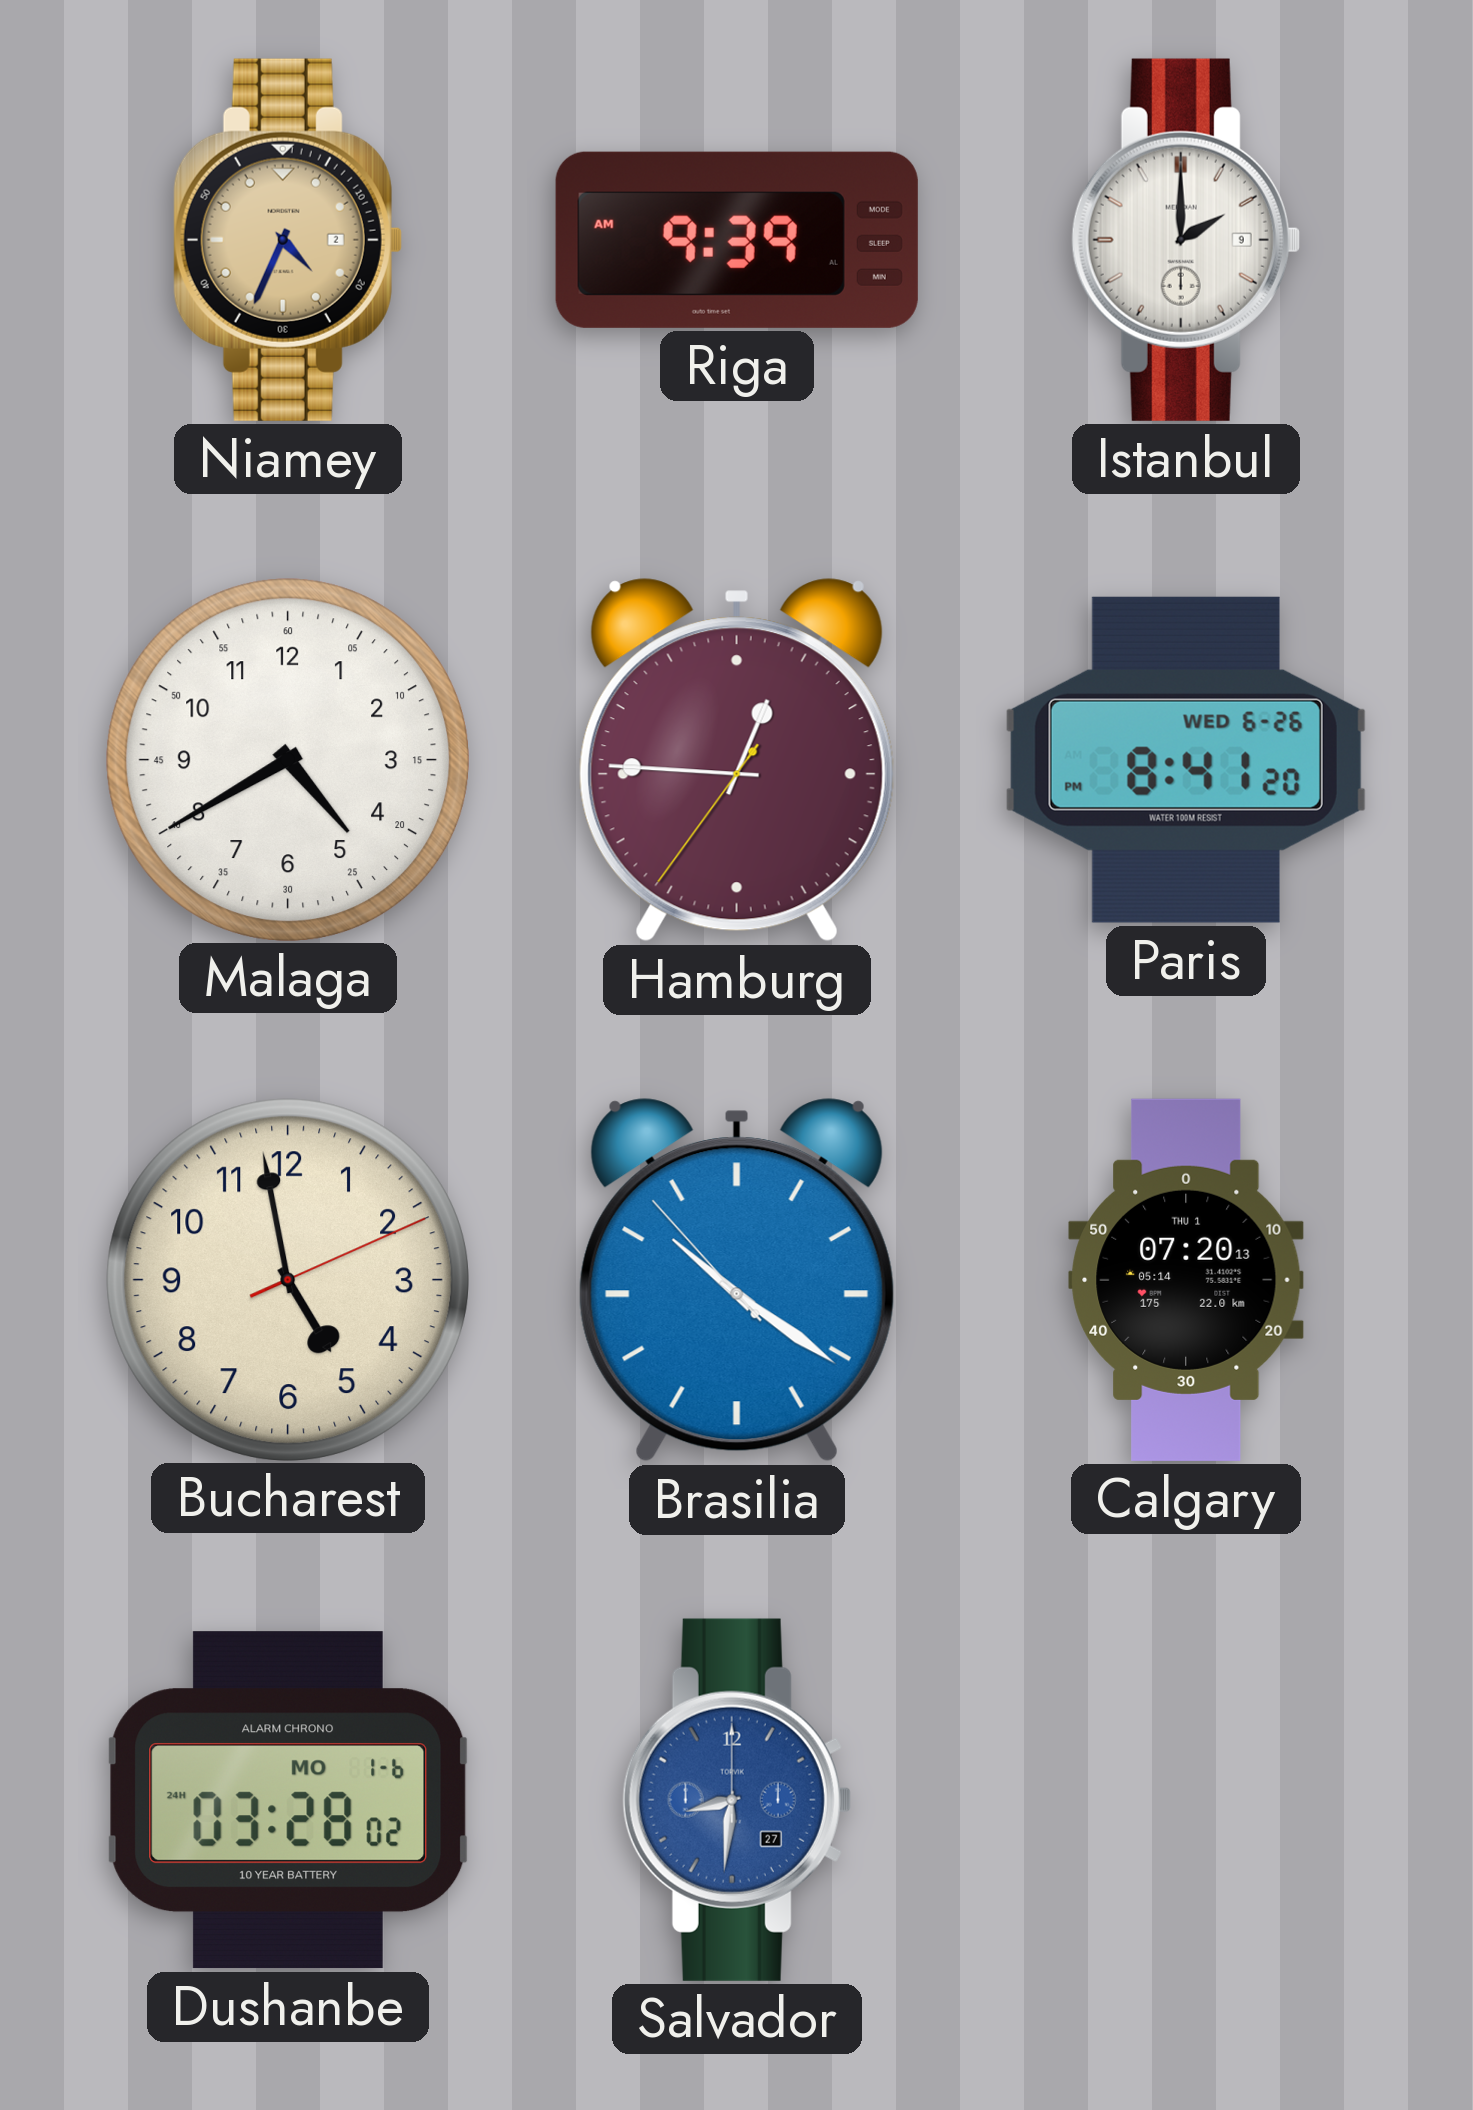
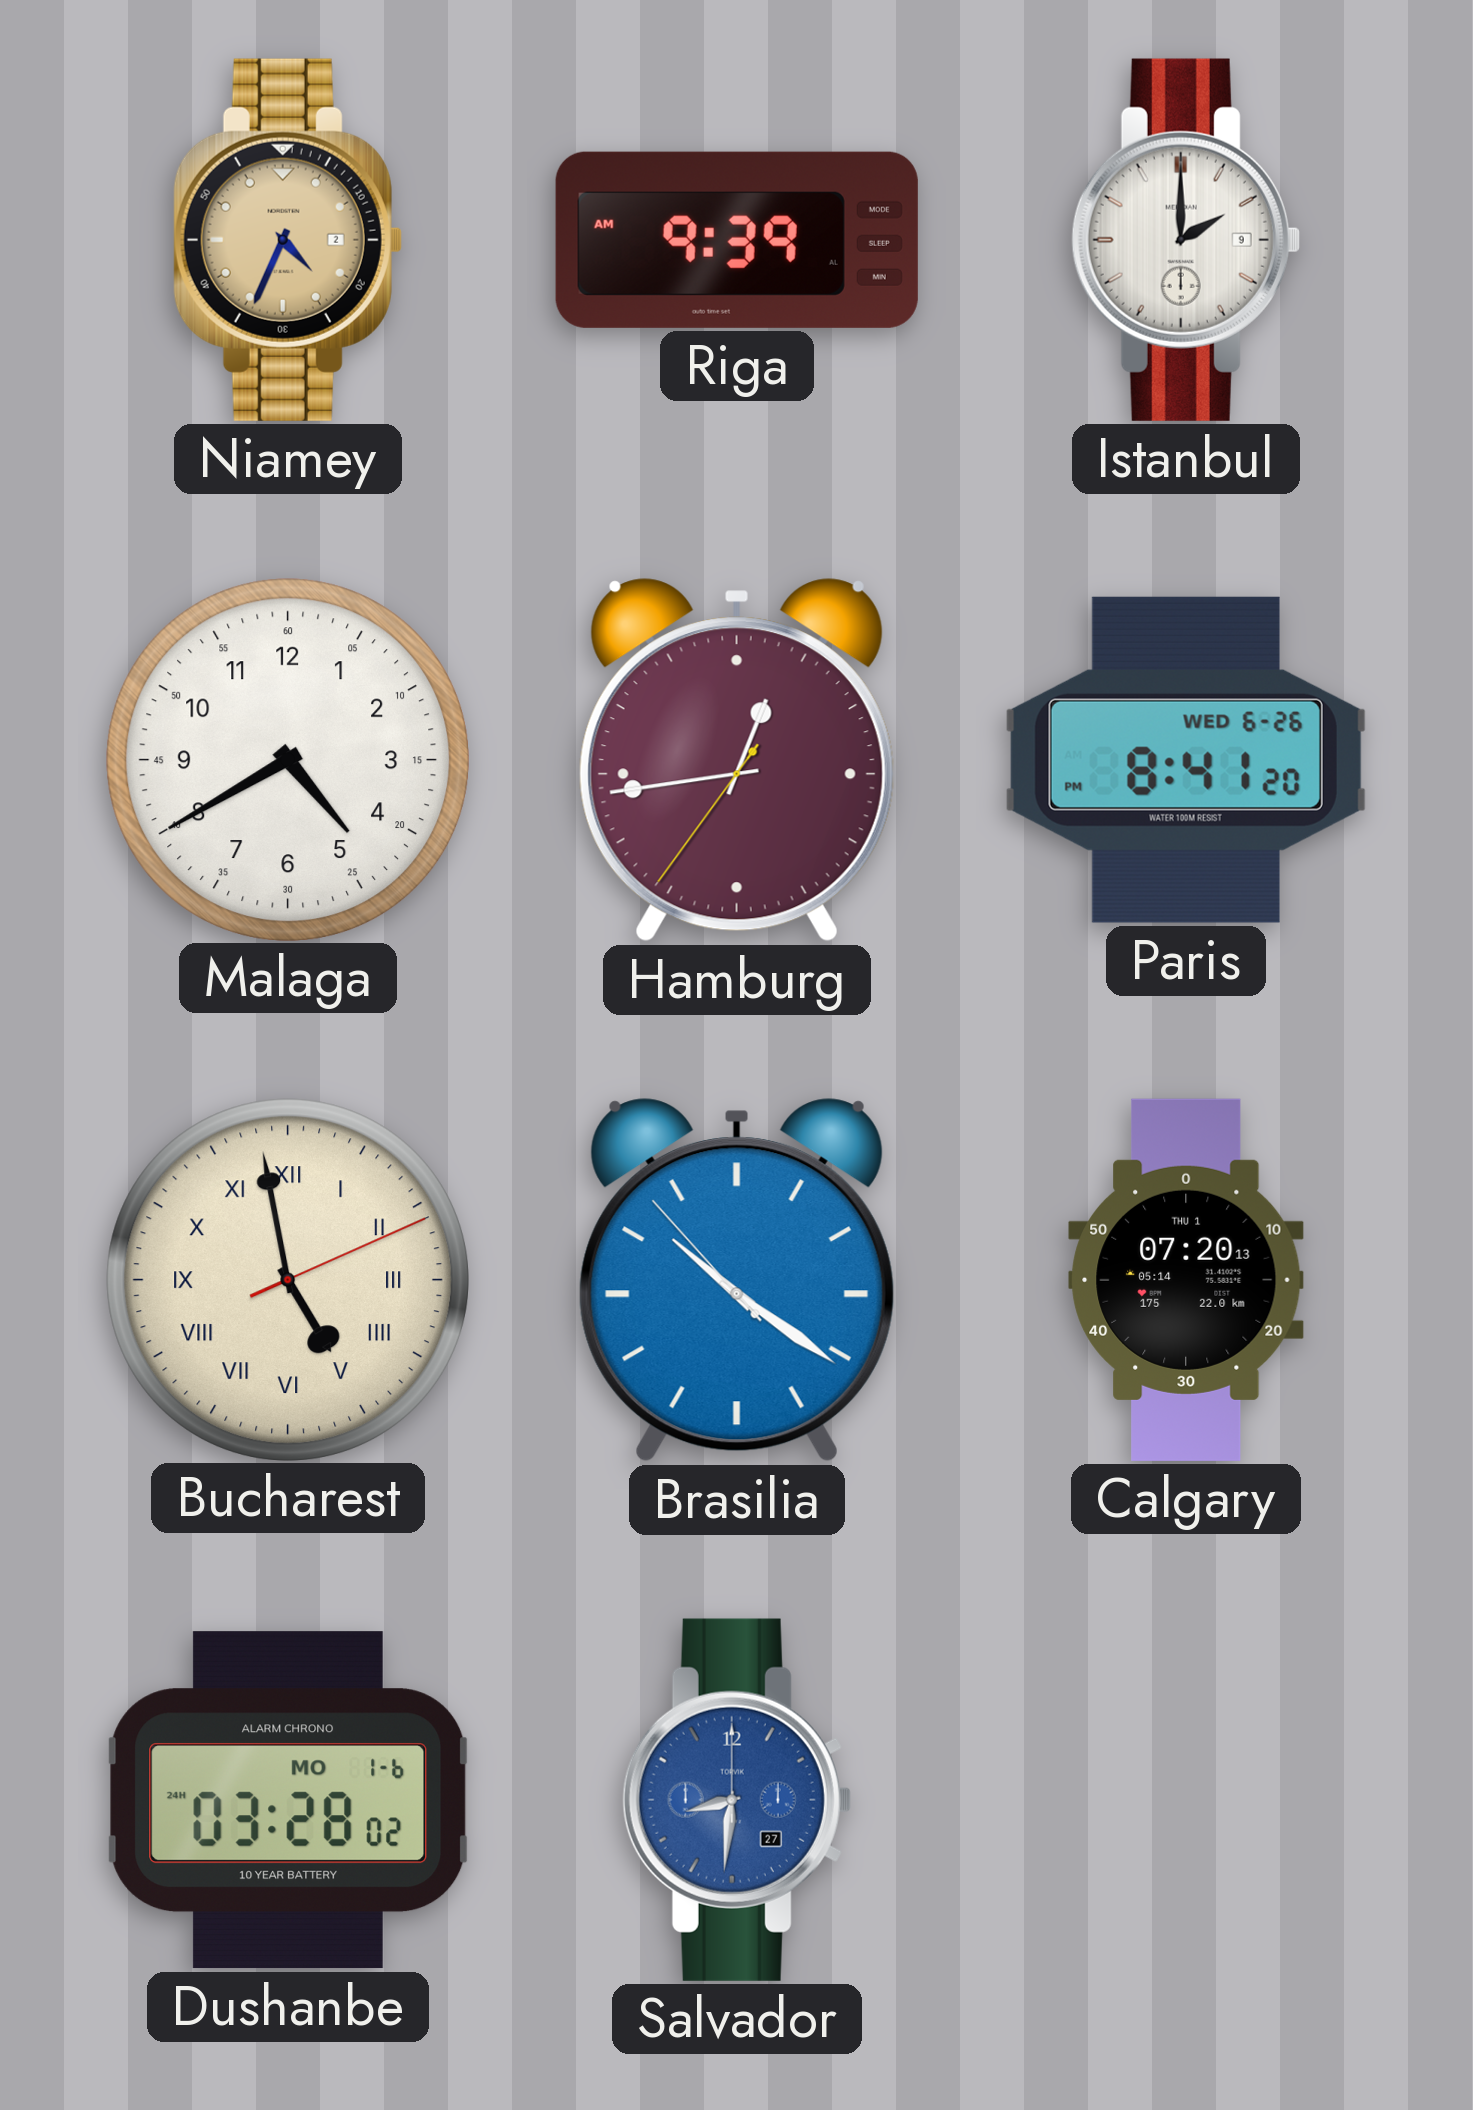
Hamburg: 12:45 -> 12:43 (737, 760)
Bucharest numerals: Arabic -> Roman (287, 1279)
